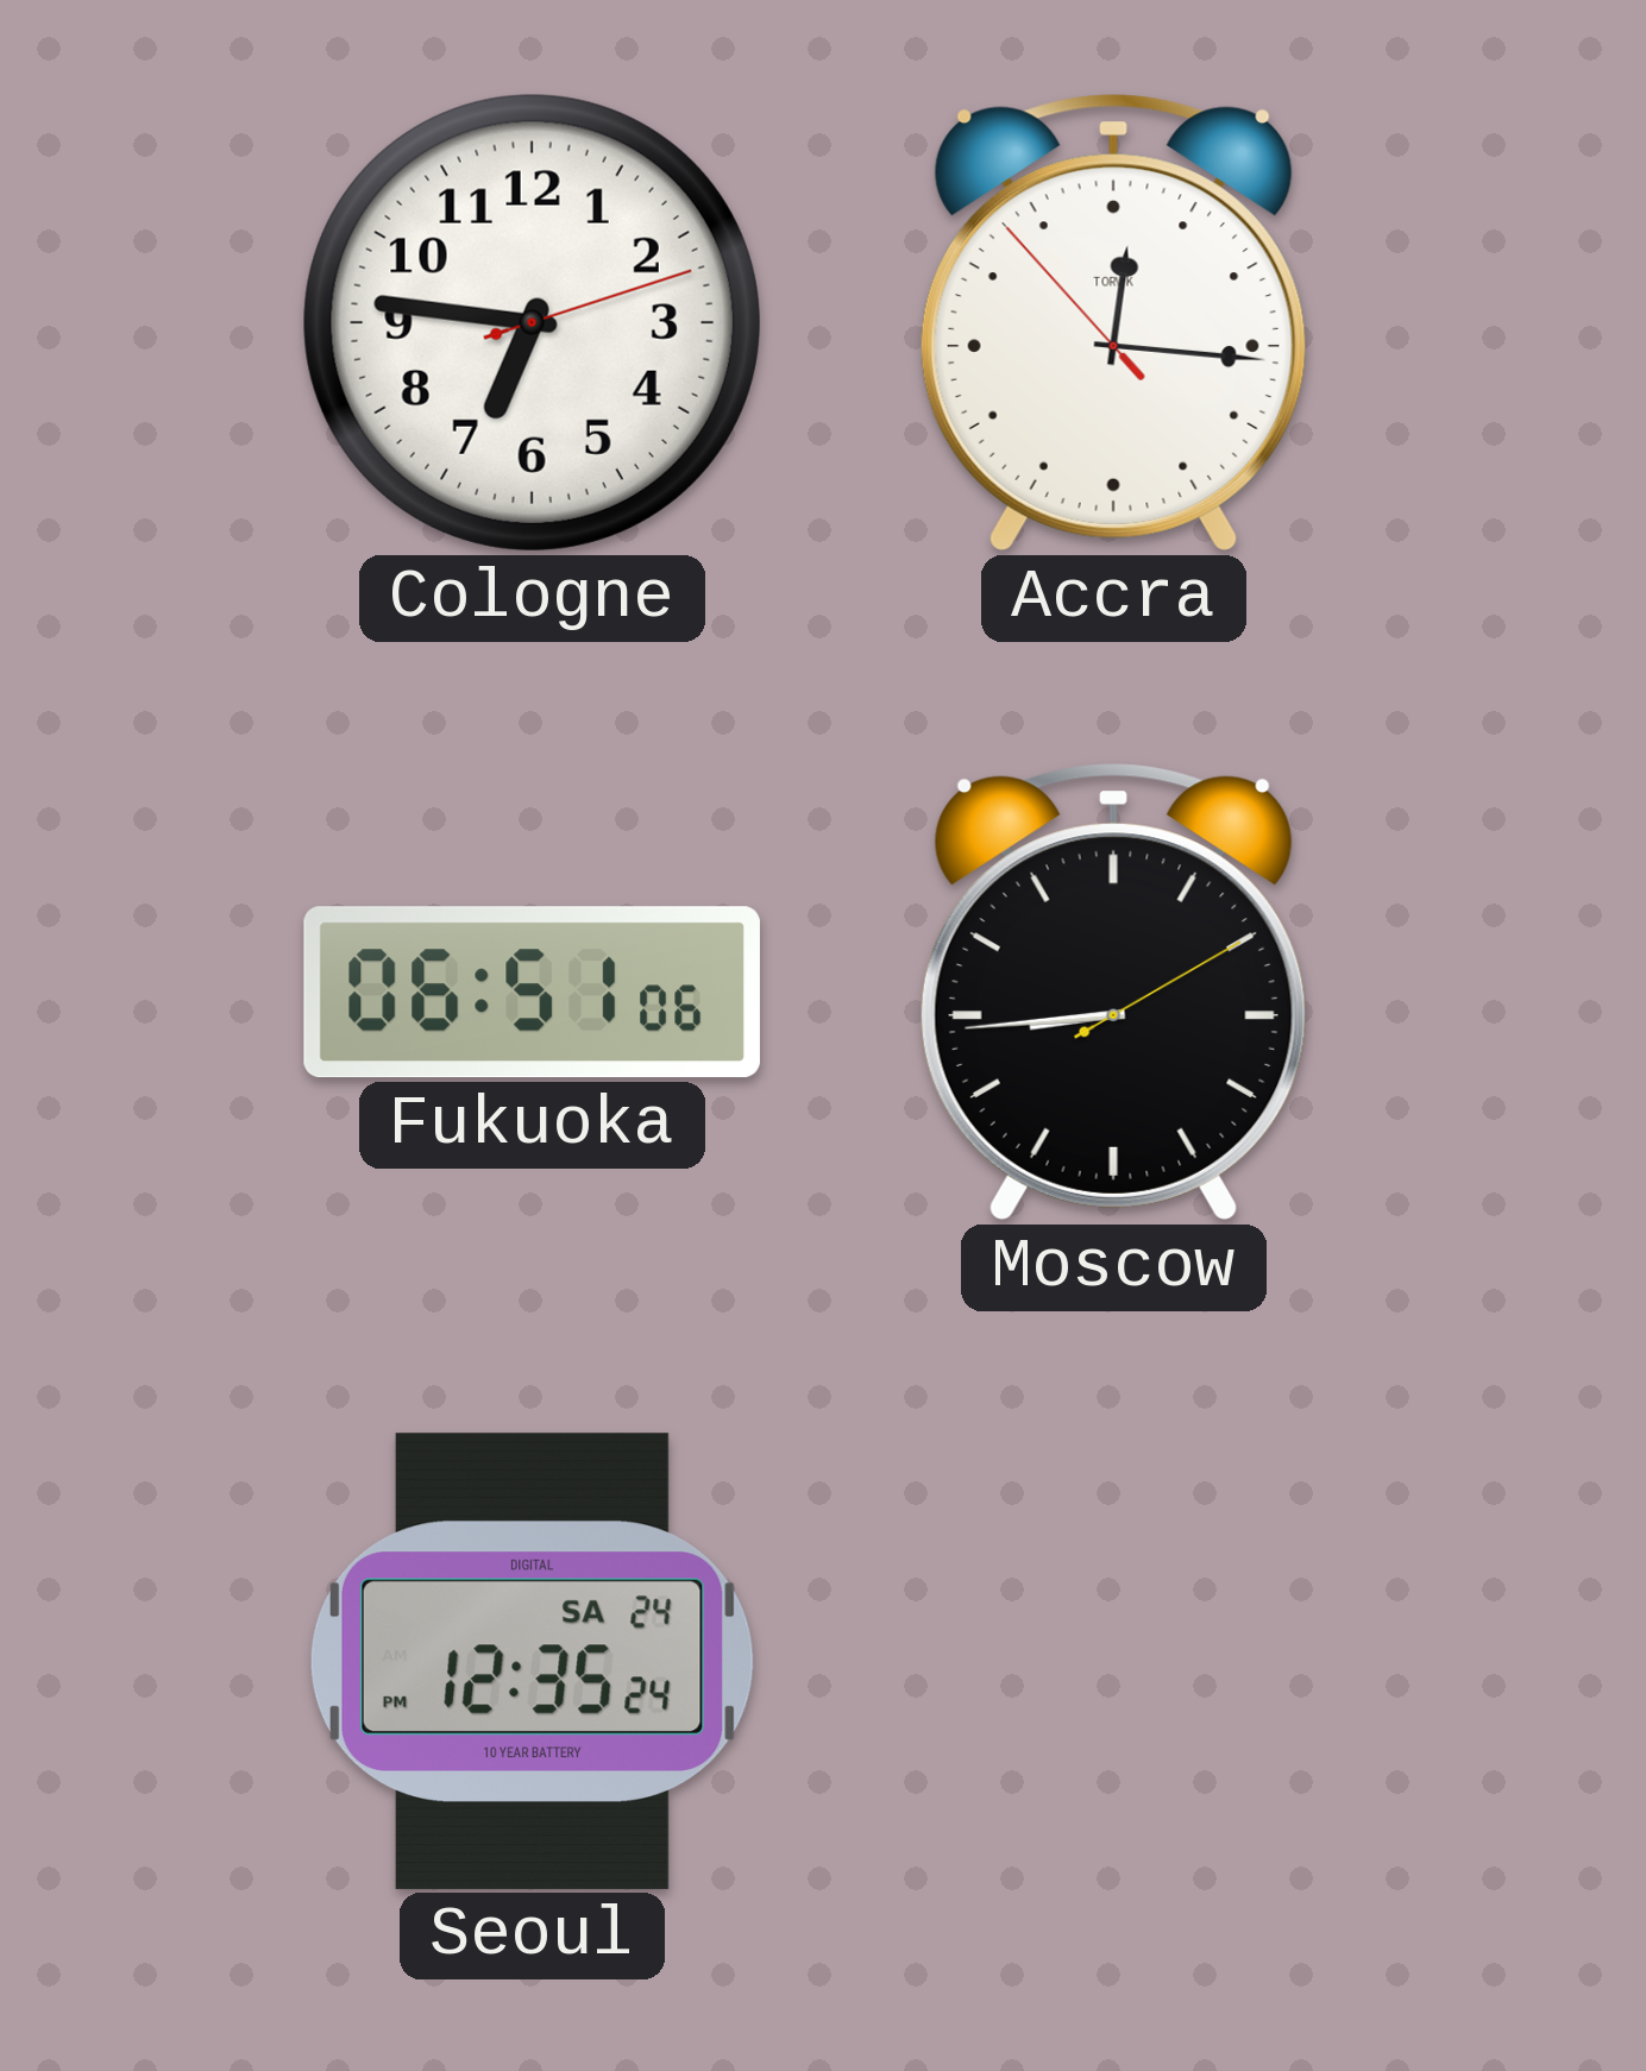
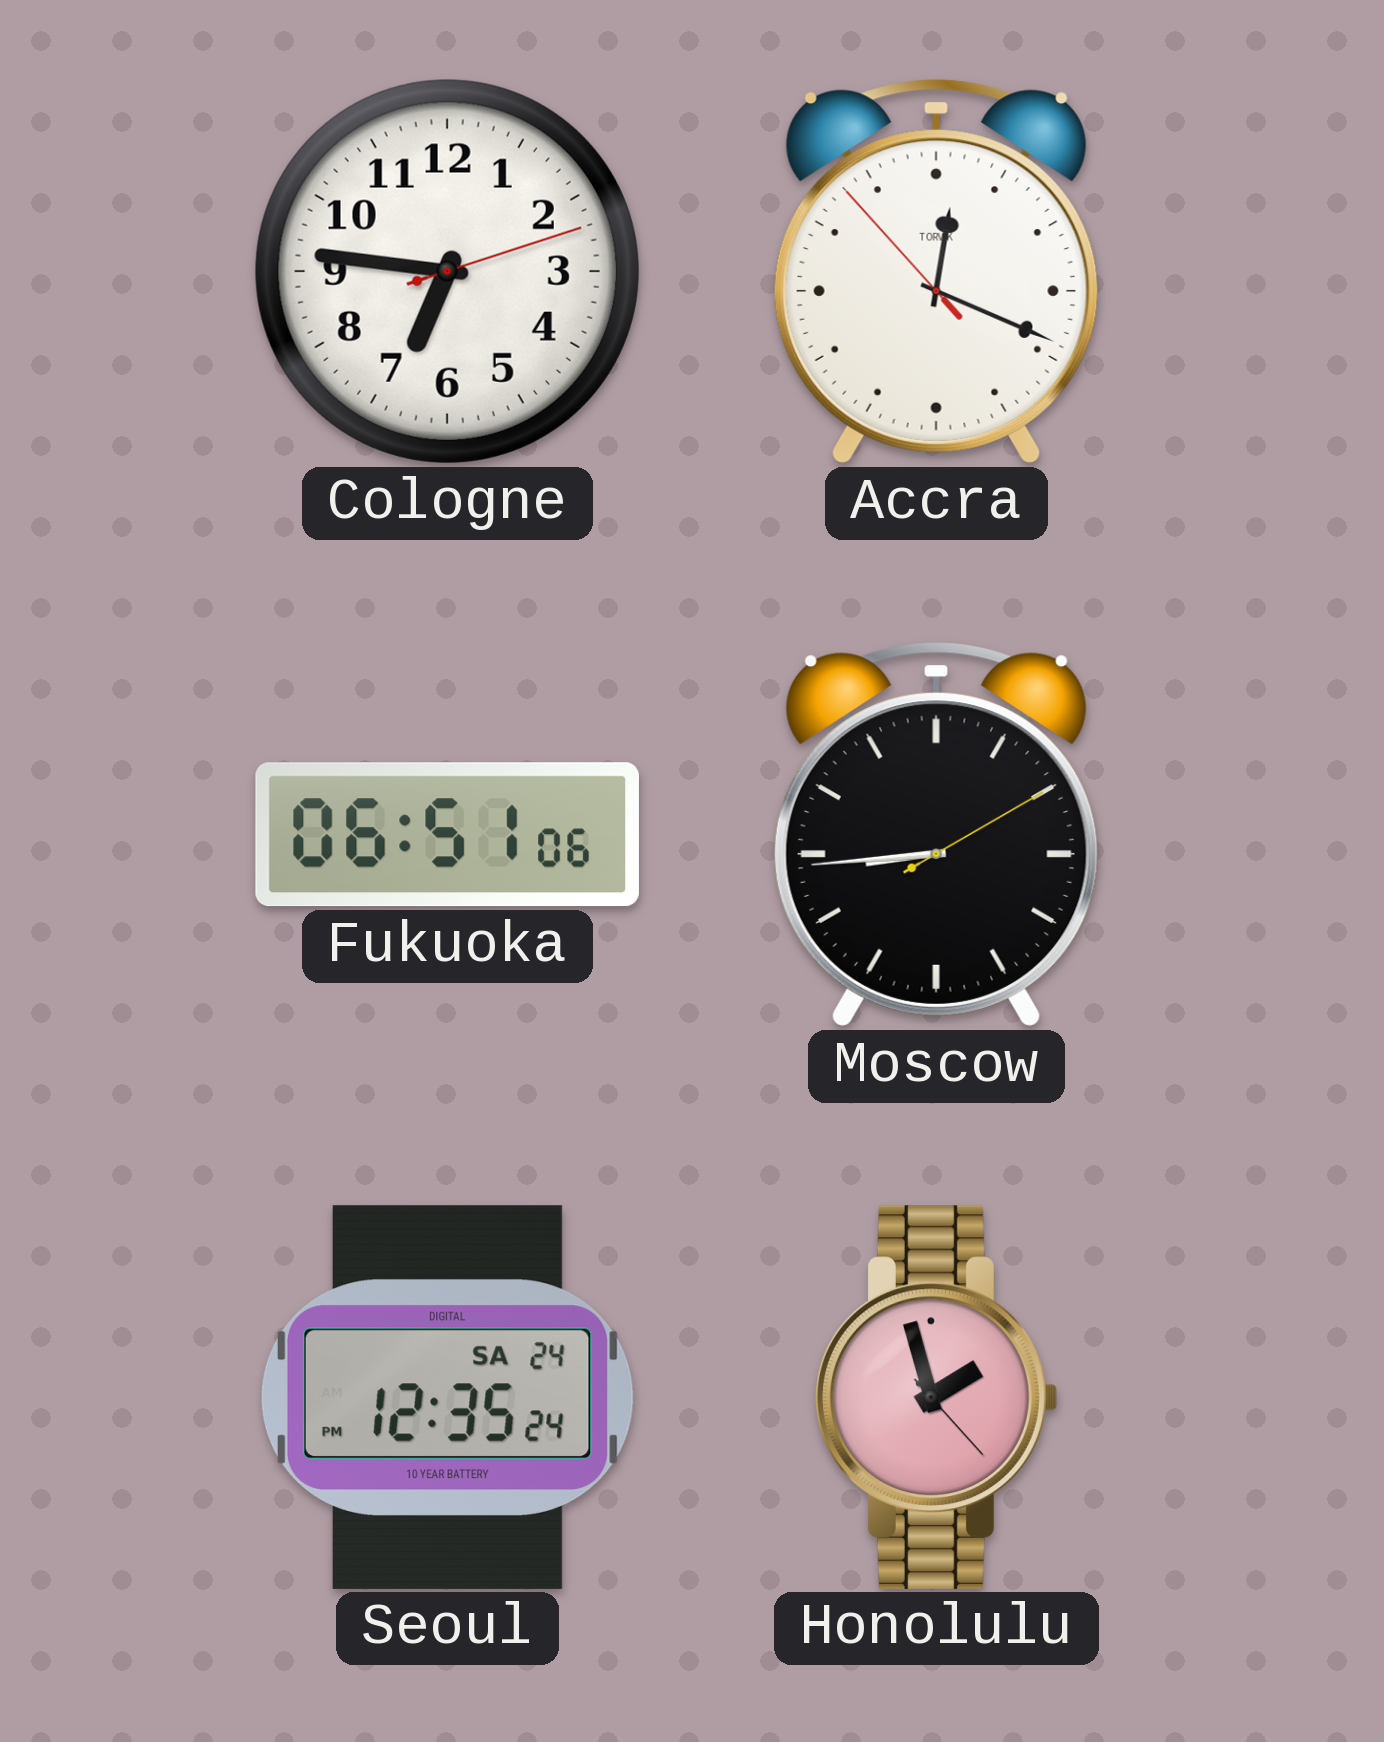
Accra: 12:15 -> 12:18 (936, 272)
Honolulu: none -> 1:57 (937, 1397)
